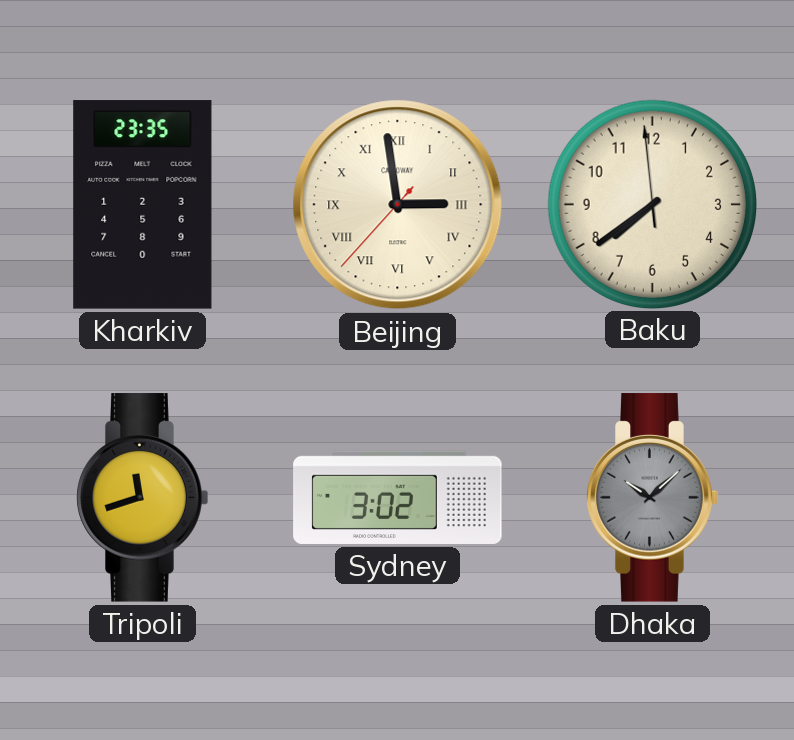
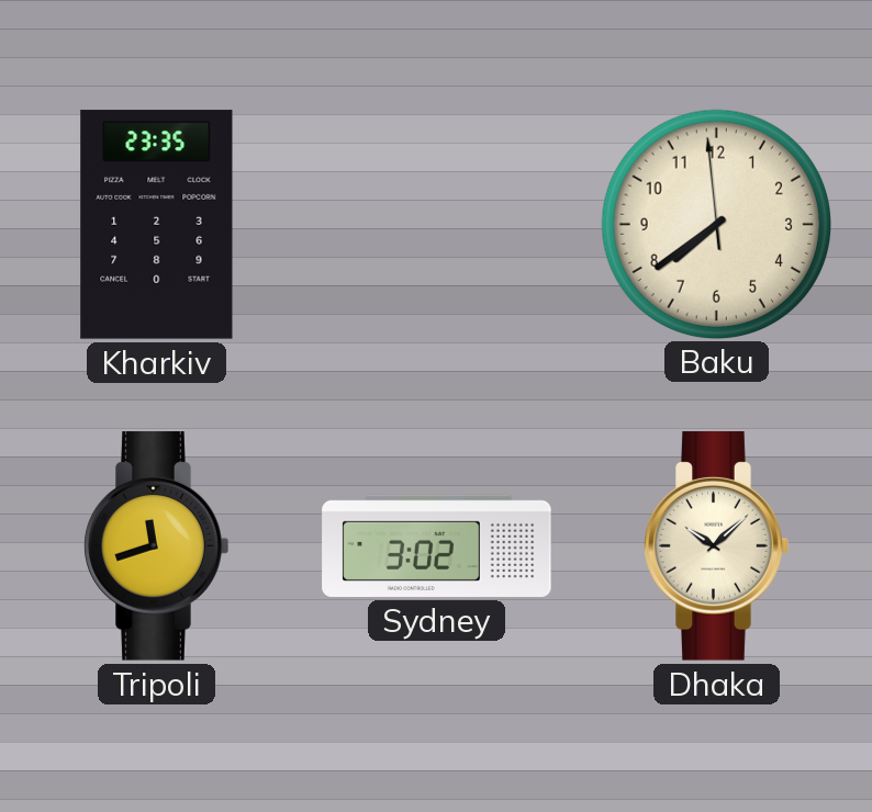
Beijing: 2:58 -> none (398, 205)
Dhaka dial: grey -> cream (717, 546)
